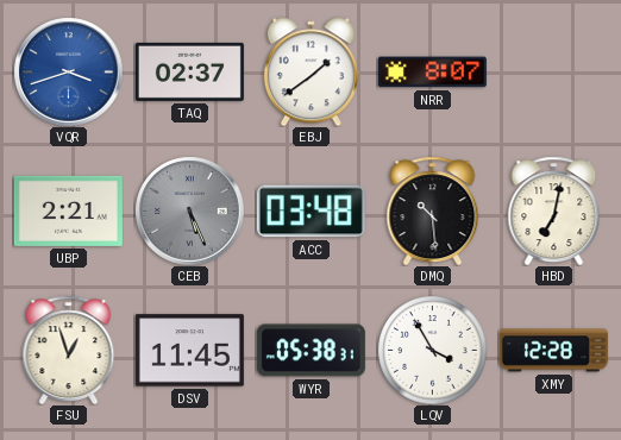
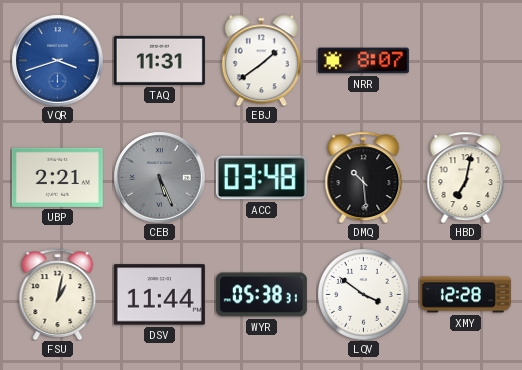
TAQ: 02:37 -> 11:31 (159, 60)
FSU: 12:57 -> 1:02 (58, 294)
DSV: 11:45 -> 11:44 (159, 295)
LQV: 3:55 -> 3:51 (363, 294)
